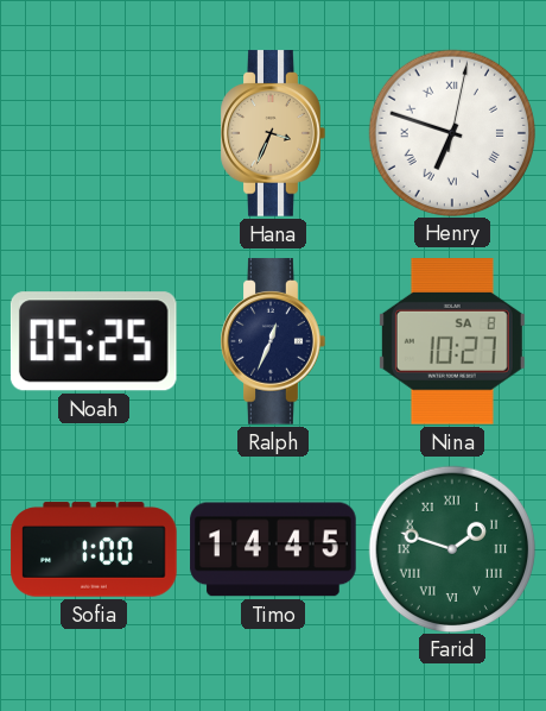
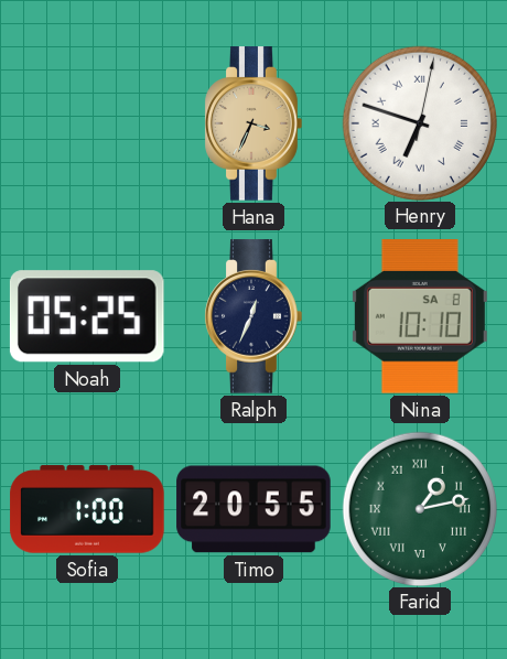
Nina: 10:27 -> 10:10 (420, 317)
Timo: 14:45 -> 20:55 (253, 509)
Farid: 1:48 -> 1:13 (419, 508)
